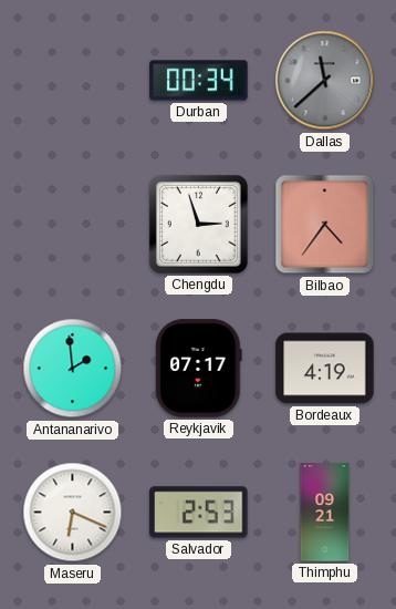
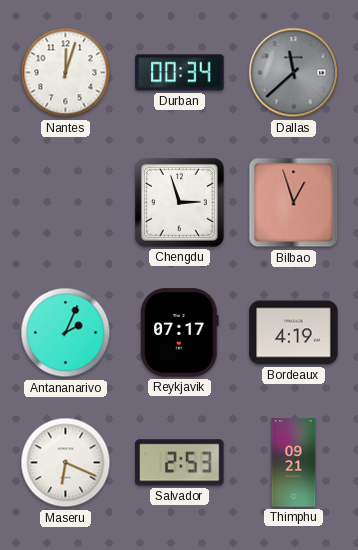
Nantes: none -> 12:03 (66, 73)
Bilbao: 4:36 -> 12:57 (294, 203)
Antananarivo: 1:59 -> 2:04 (66, 333)
